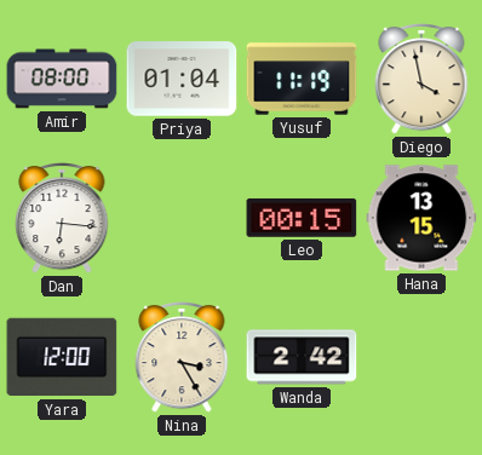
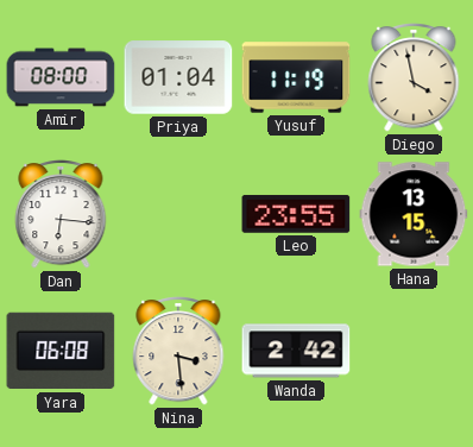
Leo: 00:15 -> 23:55 (296, 214)
Yara: 12:00 -> 06:08 (61, 351)
Nina: 3:25 -> 3:29 (178, 352)
